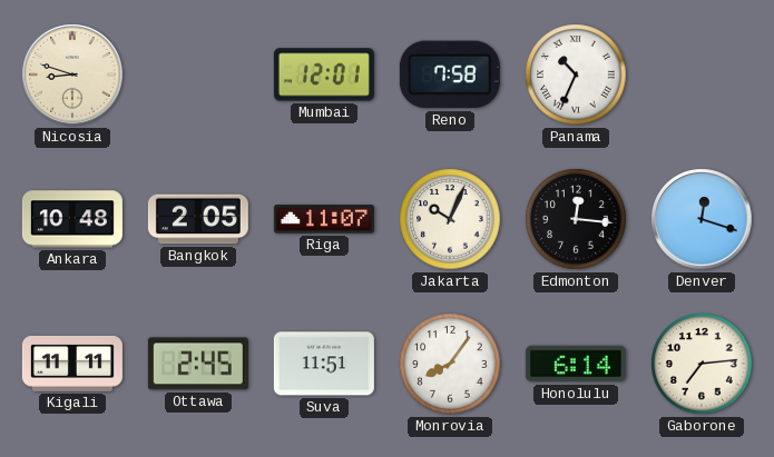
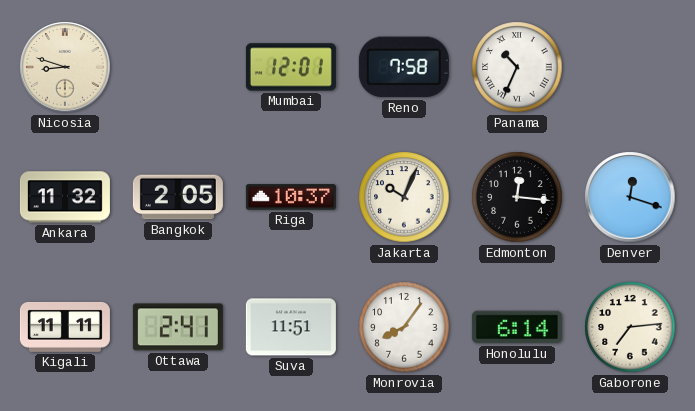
Ankara: 10:48 -> 11:32 (65, 197)
Riga: 11:07 -> 10:37 (291, 197)
Ottawa: 2:45 -> 2:41 (178, 327)
